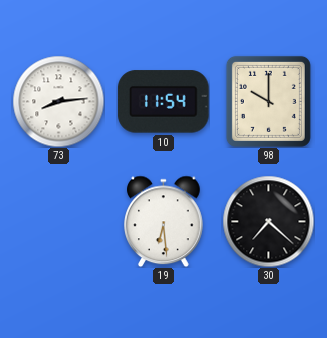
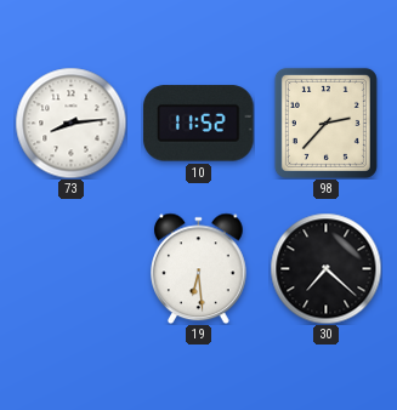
10: 11:54 -> 11:52 (199, 124)
98: 10:00 -> 2:37 (325, 123)
